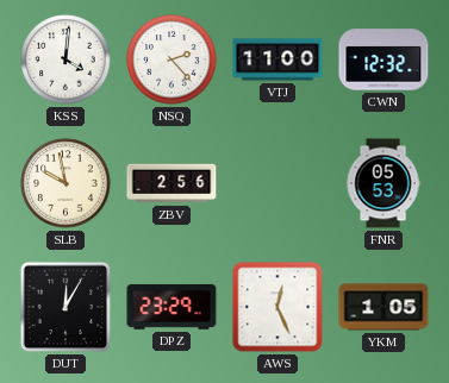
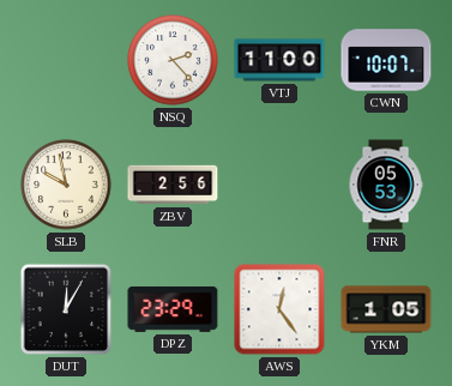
KSS: 4:01 -> none (66, 59)
CWN: 12:32 -> 10:07 (386, 60)
AWS: 12:26 -> 12:24 (279, 309)
